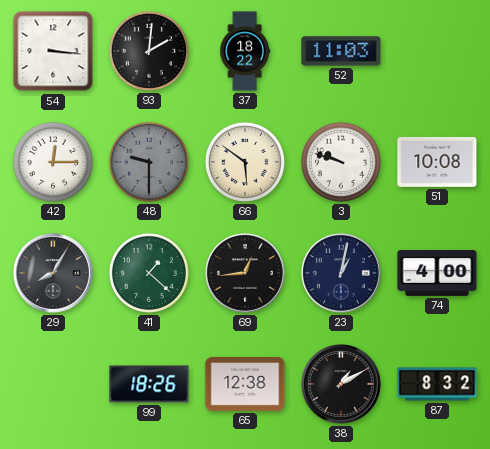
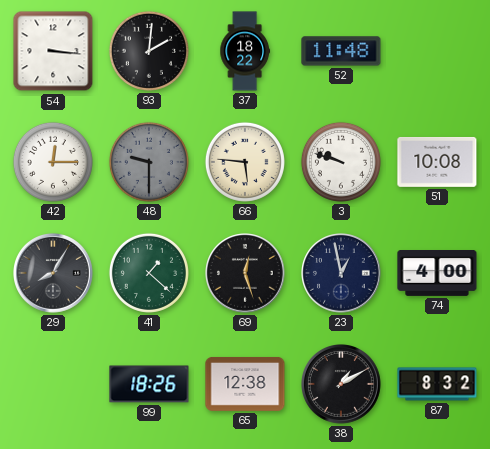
52: 11:03 -> 11:48 (341, 51)
66: 5:51 -> 5:46 (245, 162)
69: 12:44 -> 12:27 (246, 274)
23: 1:02 -> 12:58 (342, 274)
